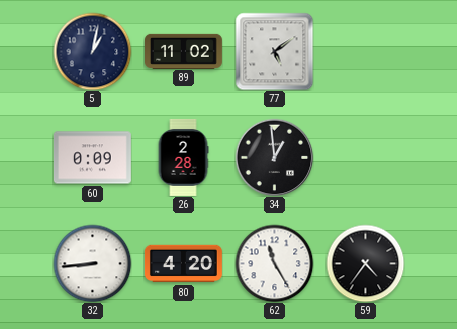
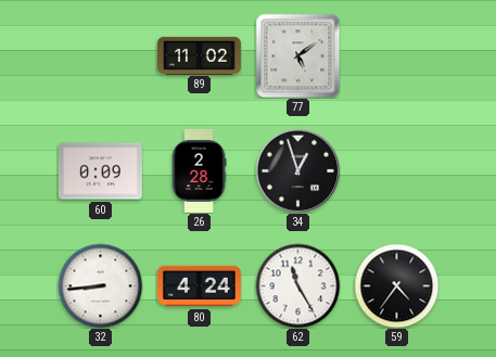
5: 1:02 -> none (92, 51)
34: 12:59 -> 12:57 (297, 170)
80: 4:20 -> 4:24 (199, 286)
